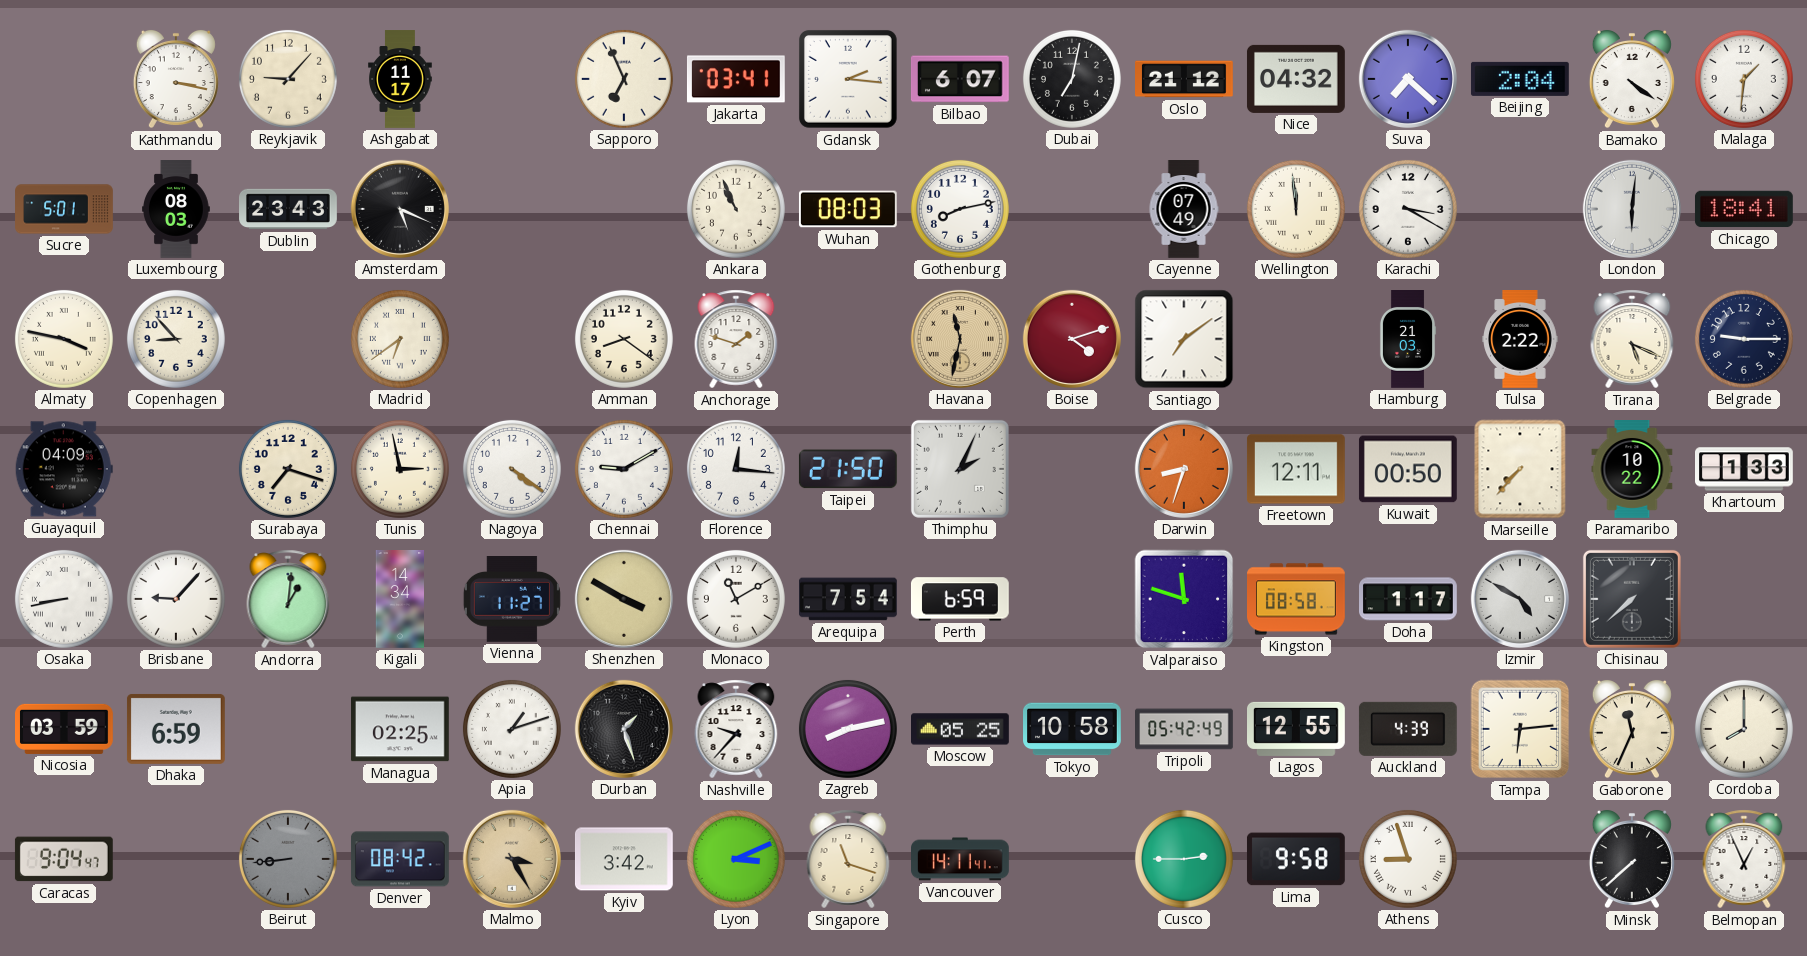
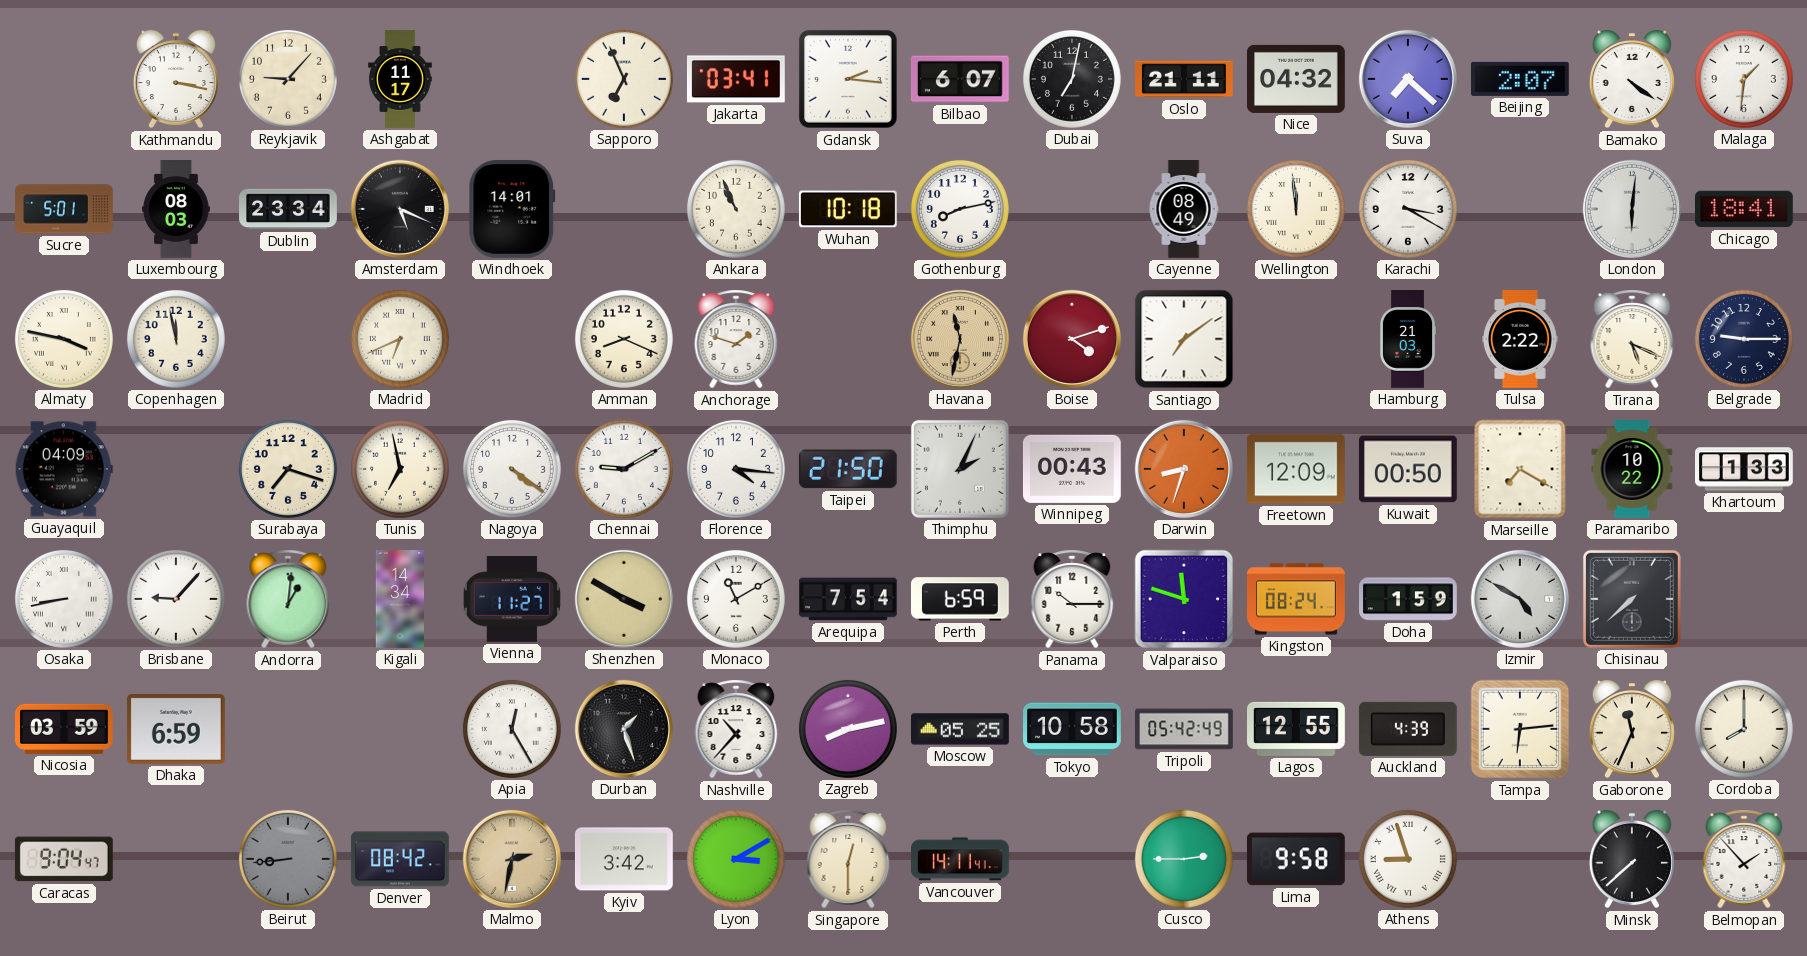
Oslo: 21:12 -> 21:11 (1185, 79)
Beijing: 2:04 -> 2:07 (1520, 79)
Dublin: 23:43 -> 23:34 (288, 209)
Windhoek: none -> 14:01 (512, 209)
Wuhan: 08:03 -> 10:18 (848, 209)
Cayenne: 07:49 -> 08:49 (1184, 210)
Copenhagen: 8:53 -> 11:58 (176, 339)
Madrid: 6:39 -> 6:41 (400, 339)
Amman: 8:21 -> 8:19 (624, 339)
Tunis: 2:58 -> 6:58 (400, 469)
Florence: 12:16 -> 4:16 (736, 469)
Winnipeg: none -> 00:43 (1072, 469)
Freetown: 12:11 -> 12:09 (1296, 469)
Marseille: 7:37 -> 7:20 (1520, 469)
Panama: none -> 10:15 (1072, 599)
Kingston: 08:58 -> 08:24 (1297, 599)
Doha: 1:17 -> 1:59 (1409, 599)
Managua: 02:25 -> none (400, 729)
Apia: 1:12 -> 12:25 (512, 729)
Nashville: 9:37 -> 10:37 (736, 729)
Malmo: 3:25 -> 2:32 (512, 859)
Lyon: 3:11 -> 3:10 (736, 859)
Singapore: 11:18 -> 12:30 (848, 859)
Belmopan: 12:56 -> 1:53 (1744, 859)
